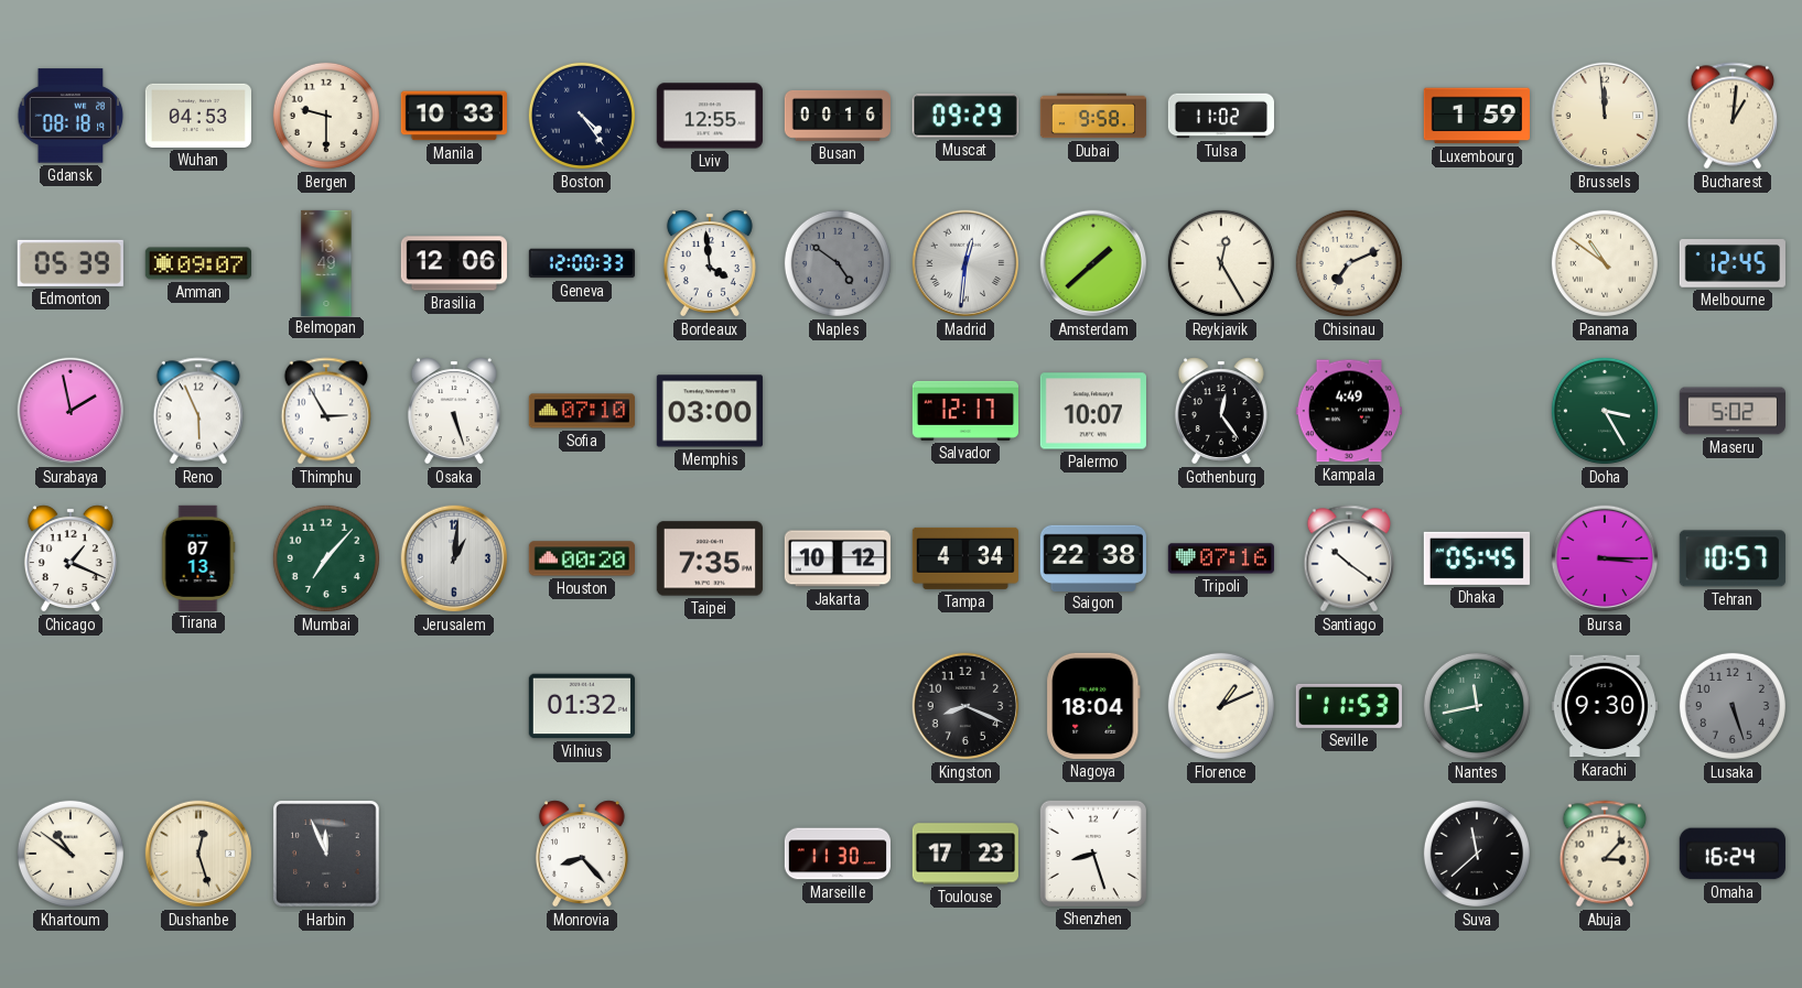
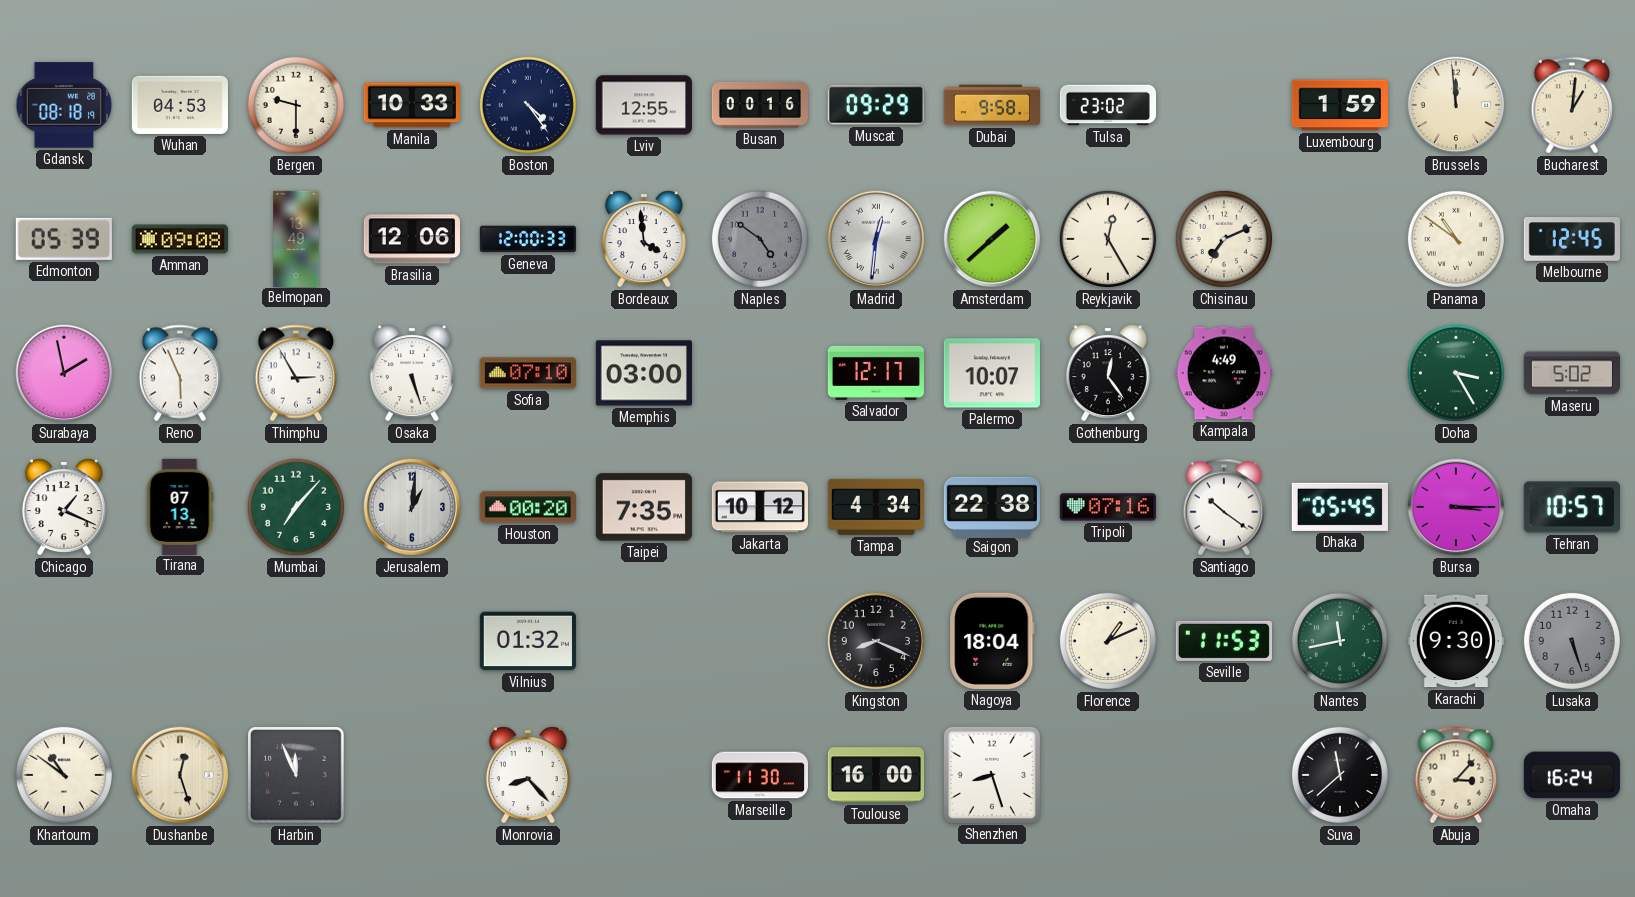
Tulsa: 11:02 -> 23:02 (1107, 105)
Amman: 09:07 -> 09:08 (179, 239)
Toulouse: 17:23 -> 16:00 (875, 775)
